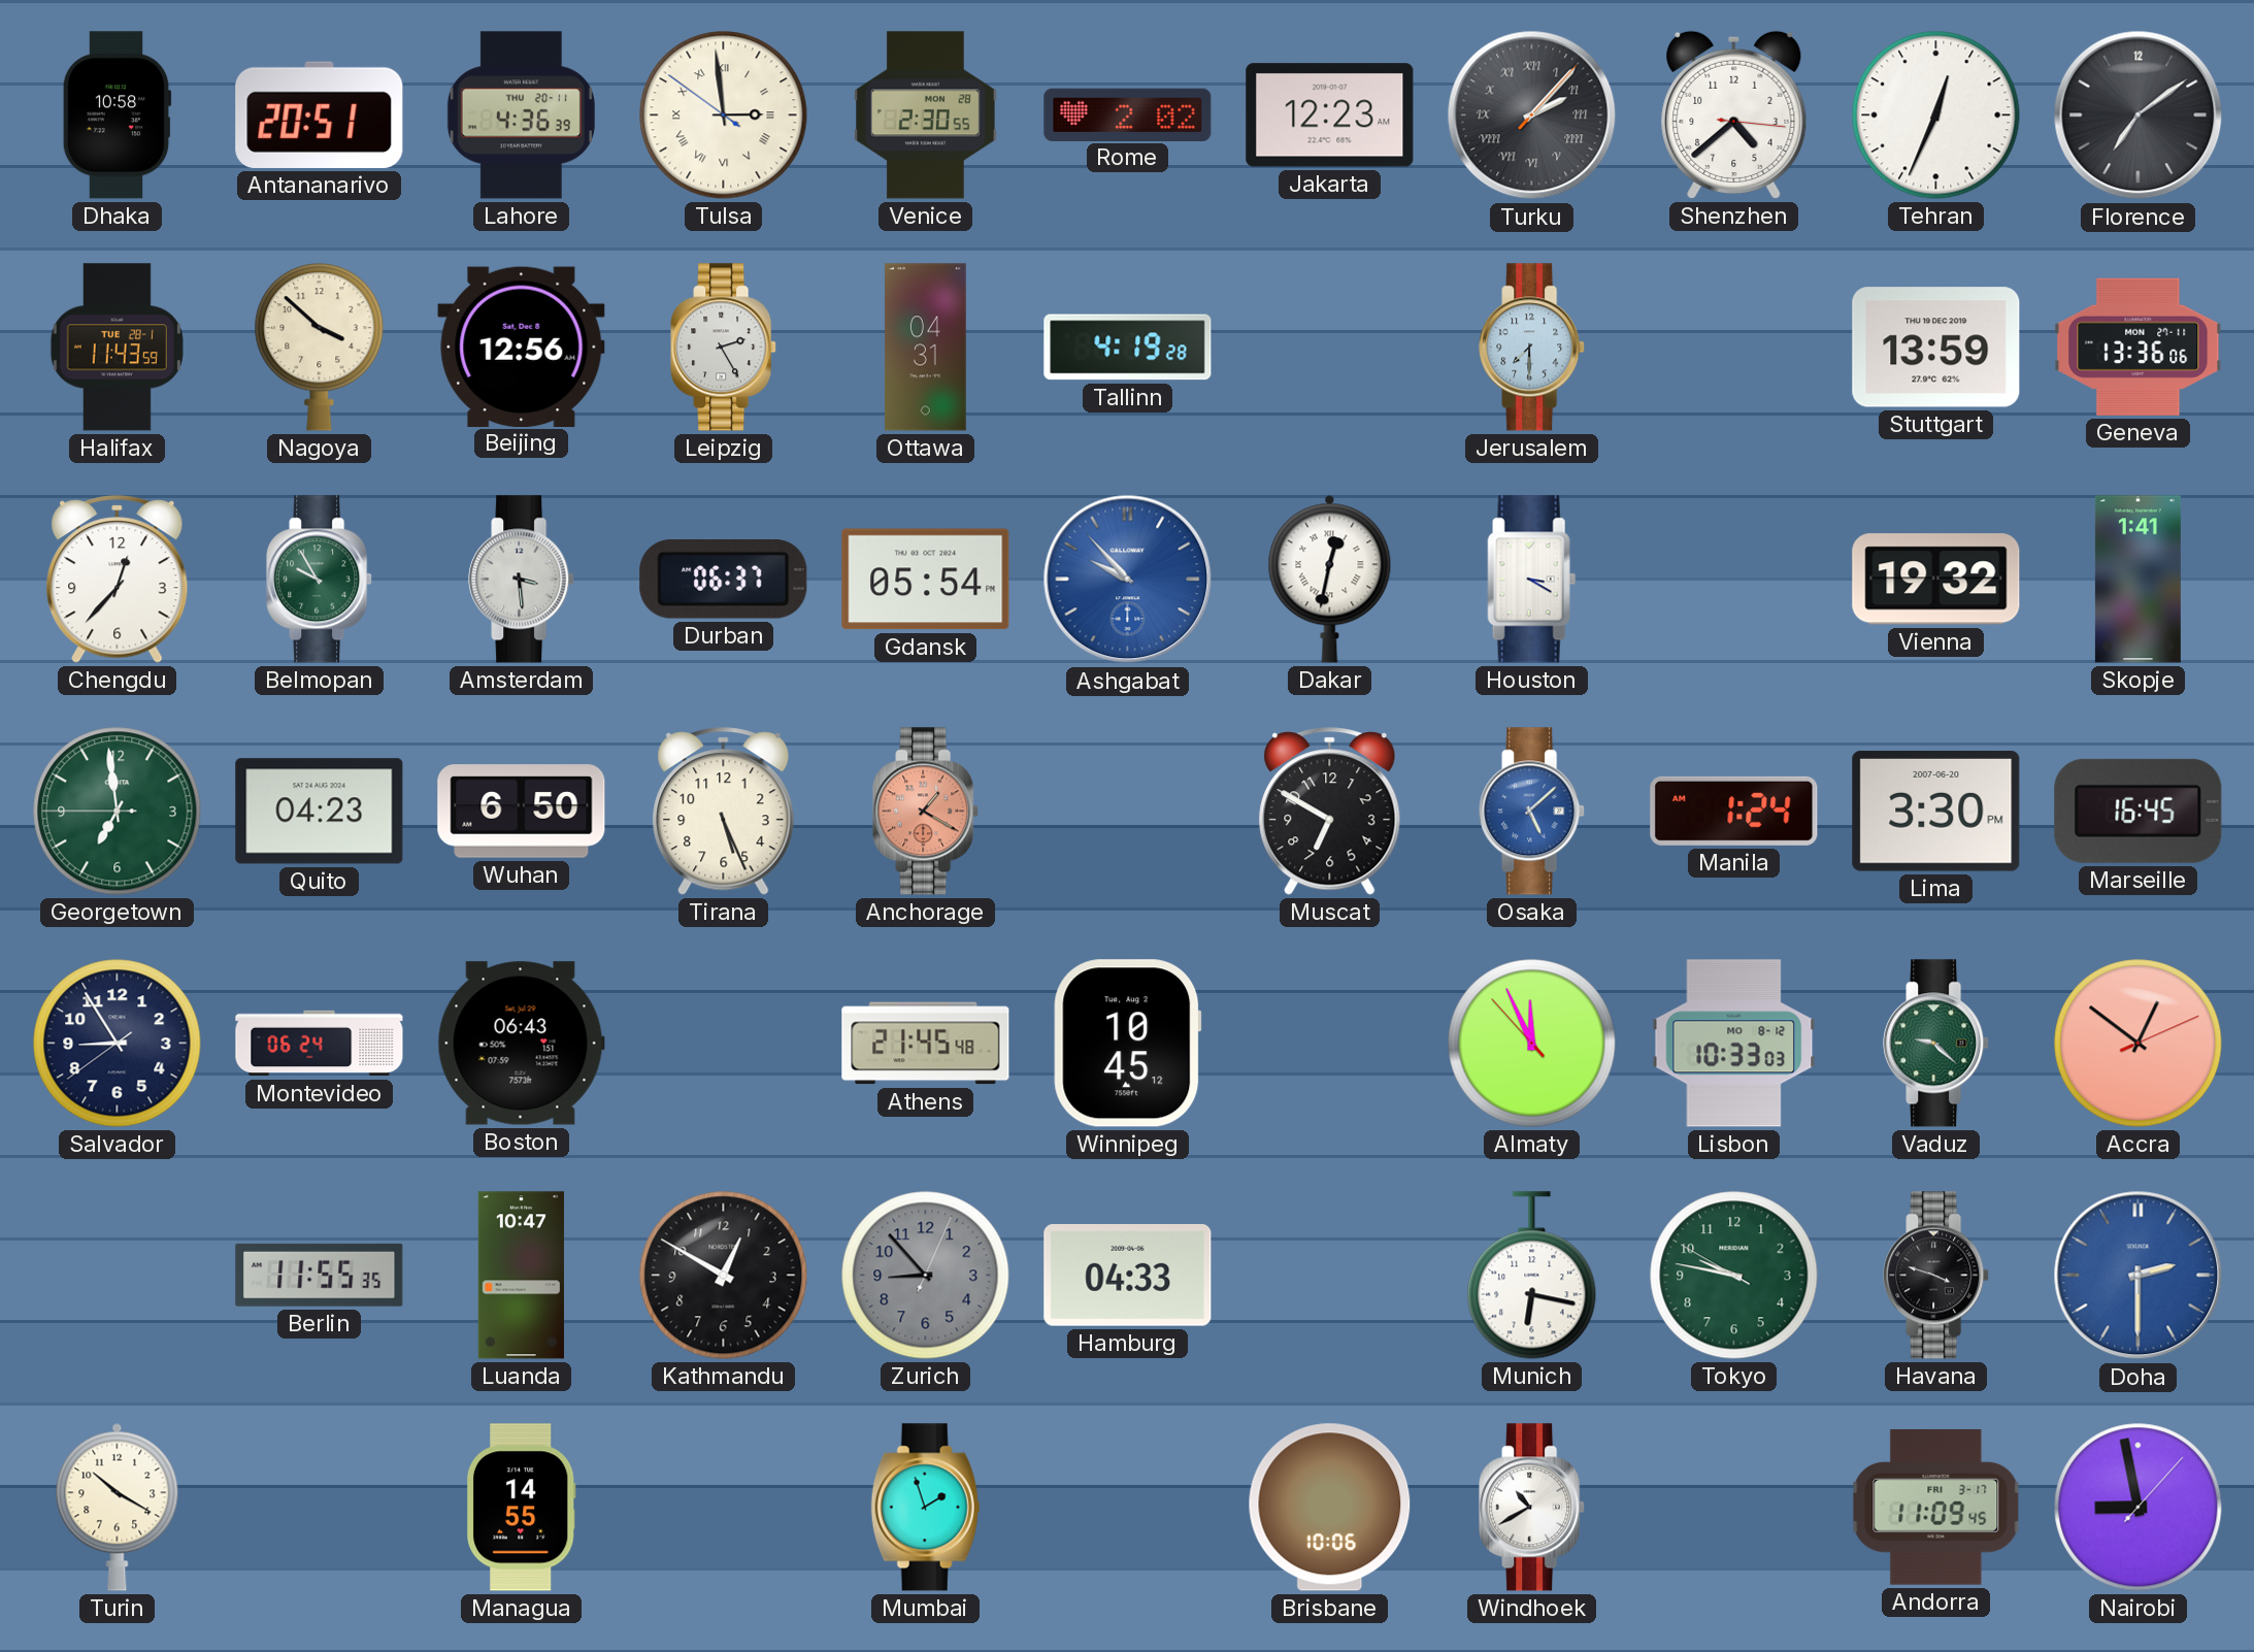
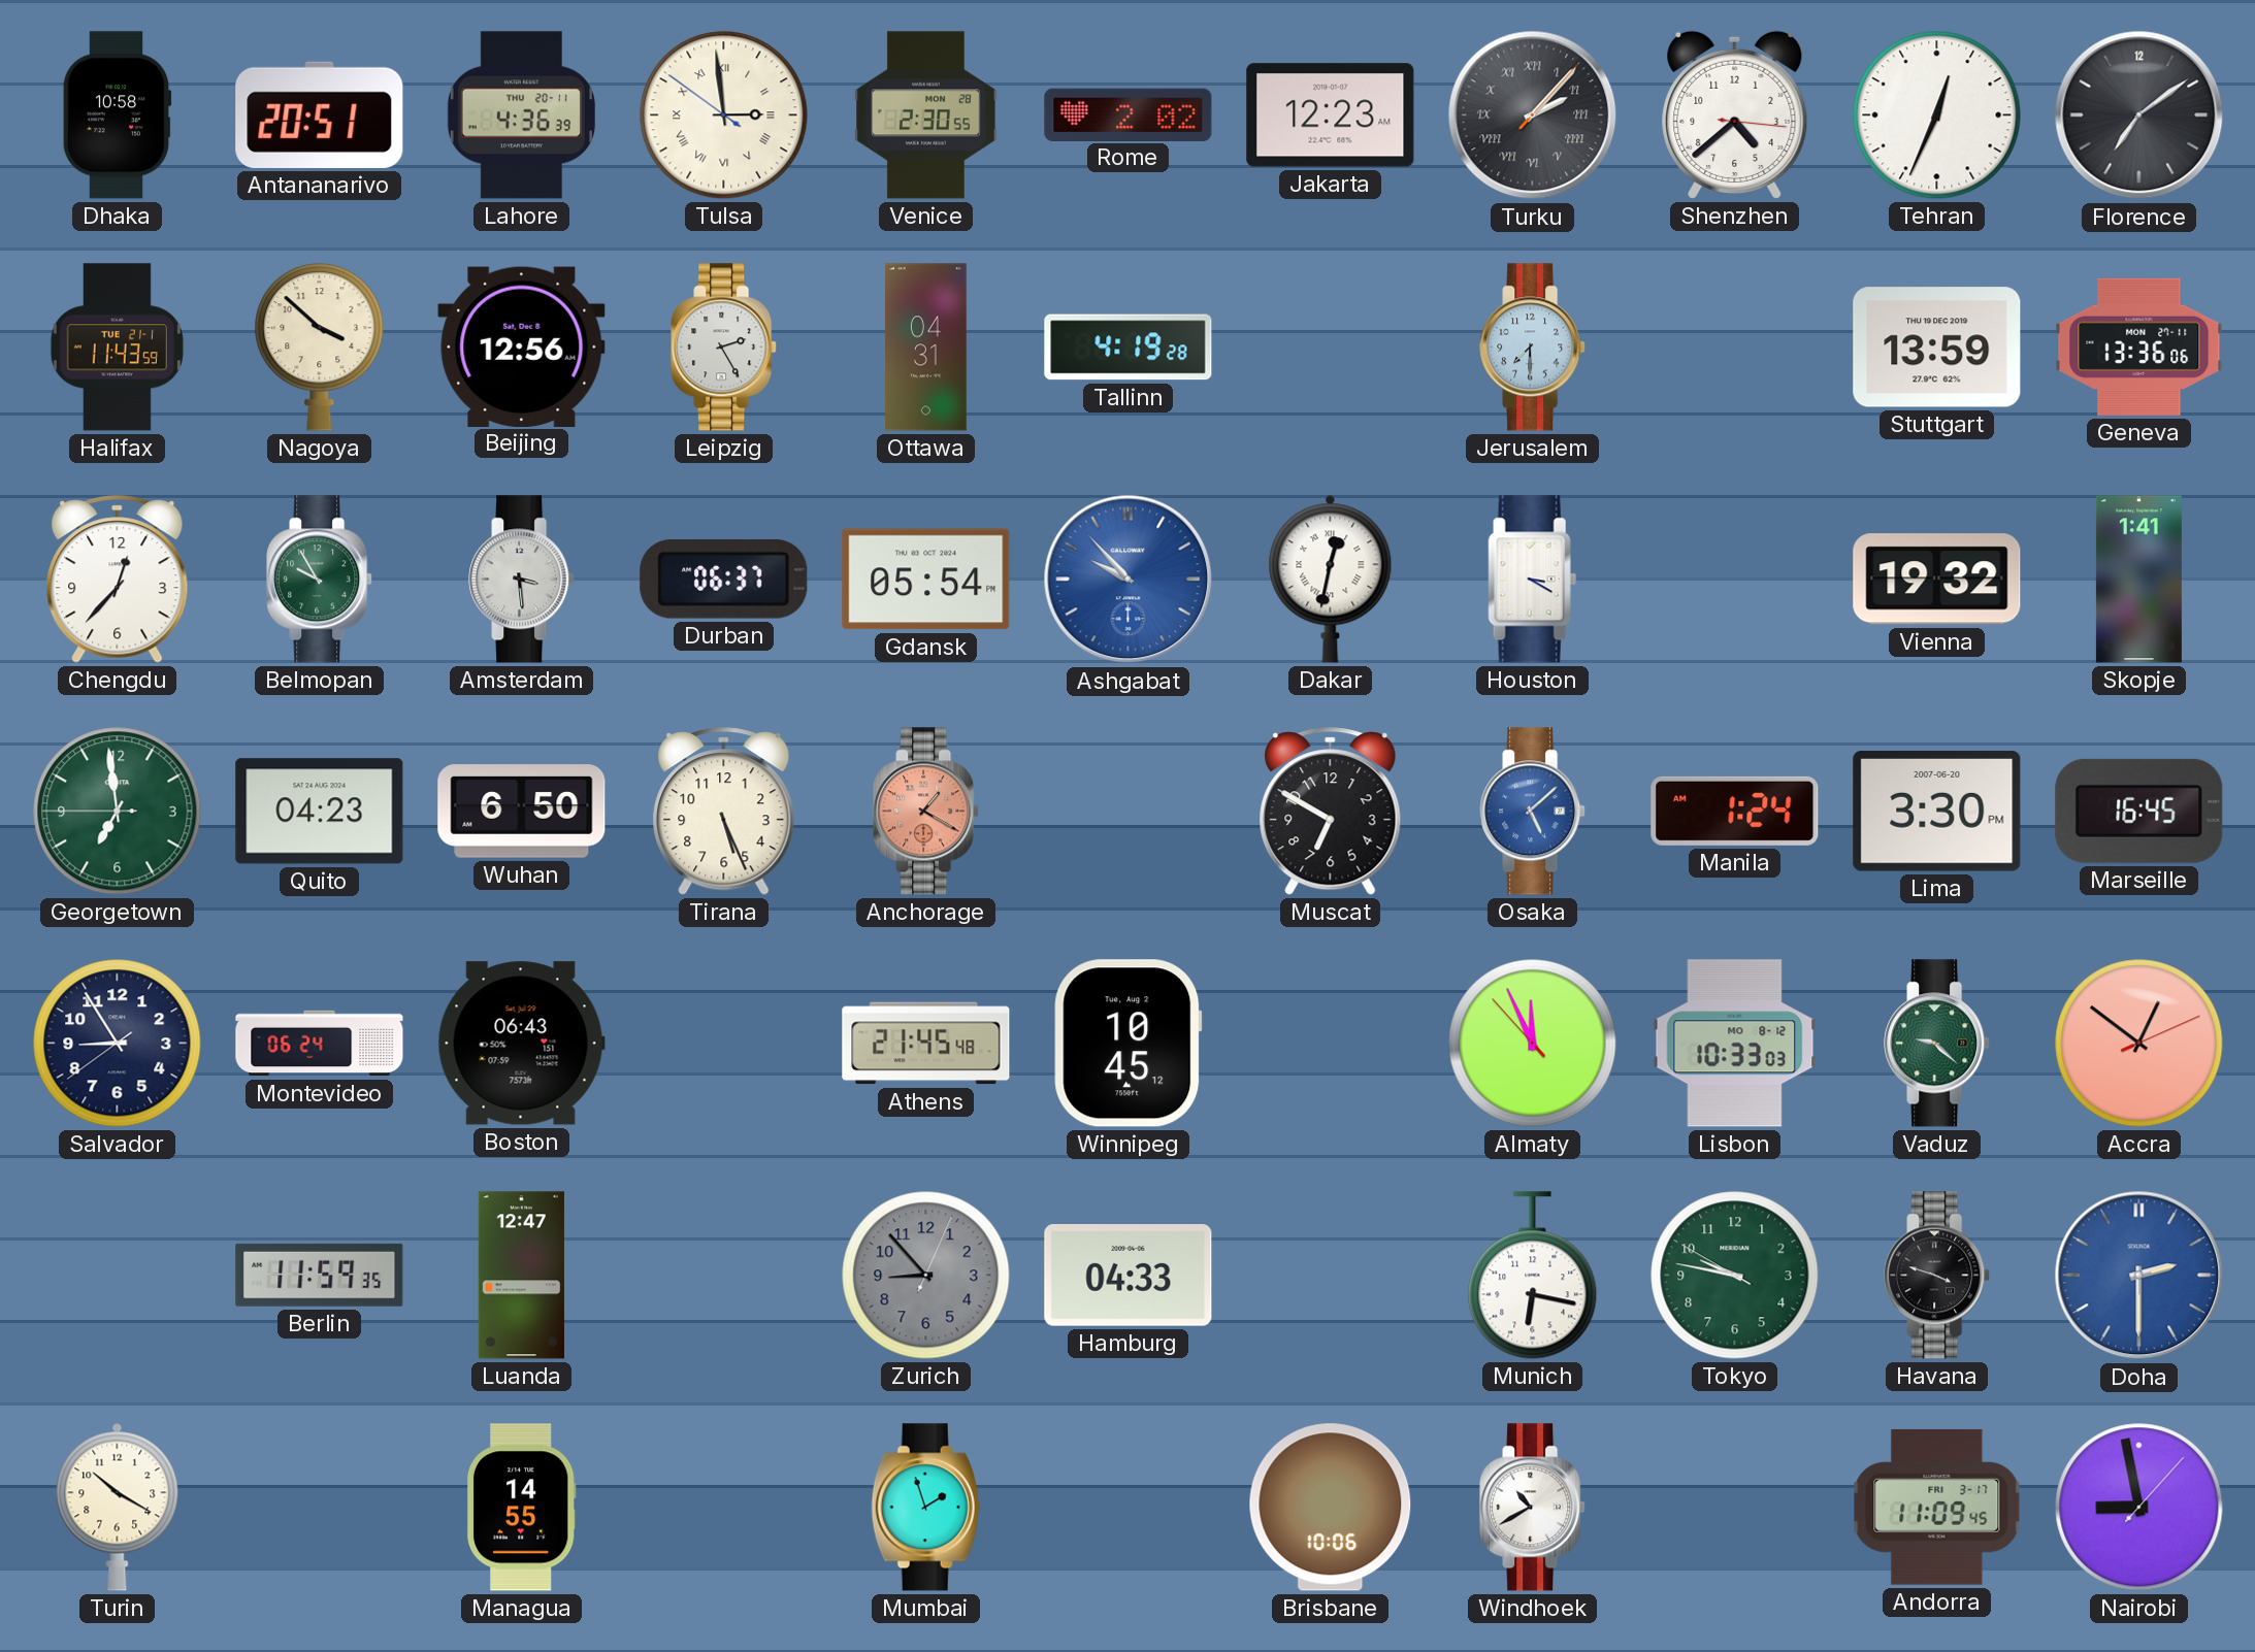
Halifax date: TUE 28-1 -> TUE 21-1 (117, 348)
Berlin: 11:55 -> 11:59 (320, 1275)
Luanda: 10:47 -> 12:47 (521, 1276)
Kathmandu: 12:50 -> none (724, 1276)
